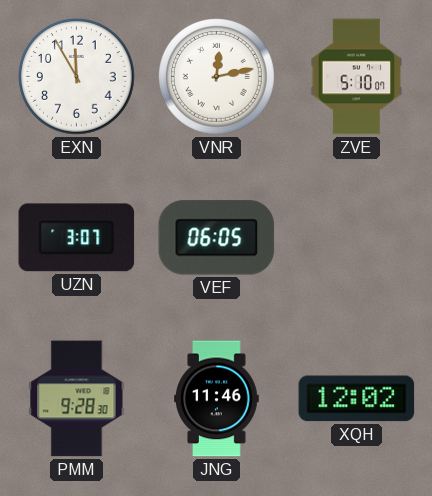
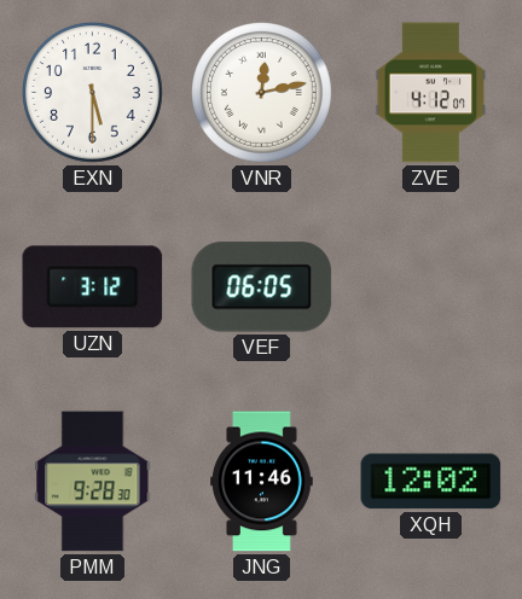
EXN: 11:55 -> 5:30 (93, 93)
ZVE: 5:10 -> 4:12 (431, 93)
UZN: 3:07 -> 3:12 (93, 287)
